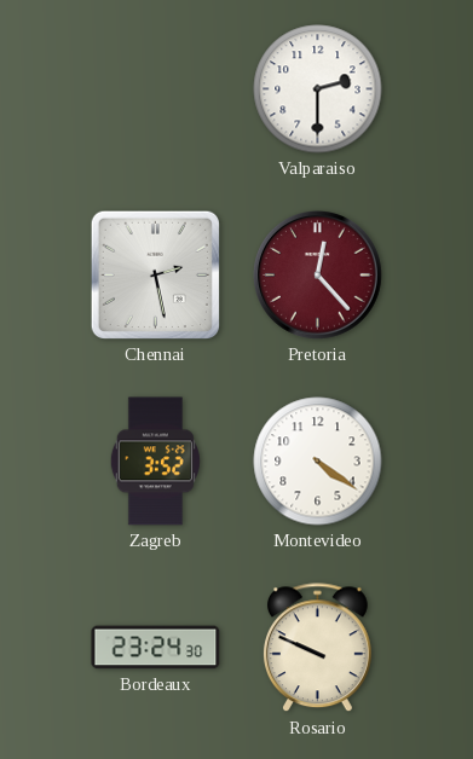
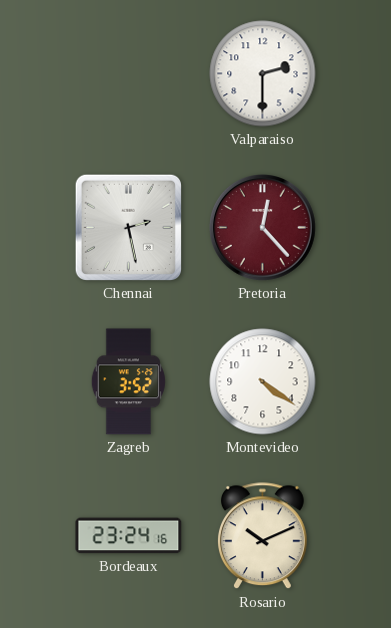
Bordeaux: 23:24:30 -> 23:24:16 (129, 536)
Rosario: 9:49 -> 10:11 (262, 536)
